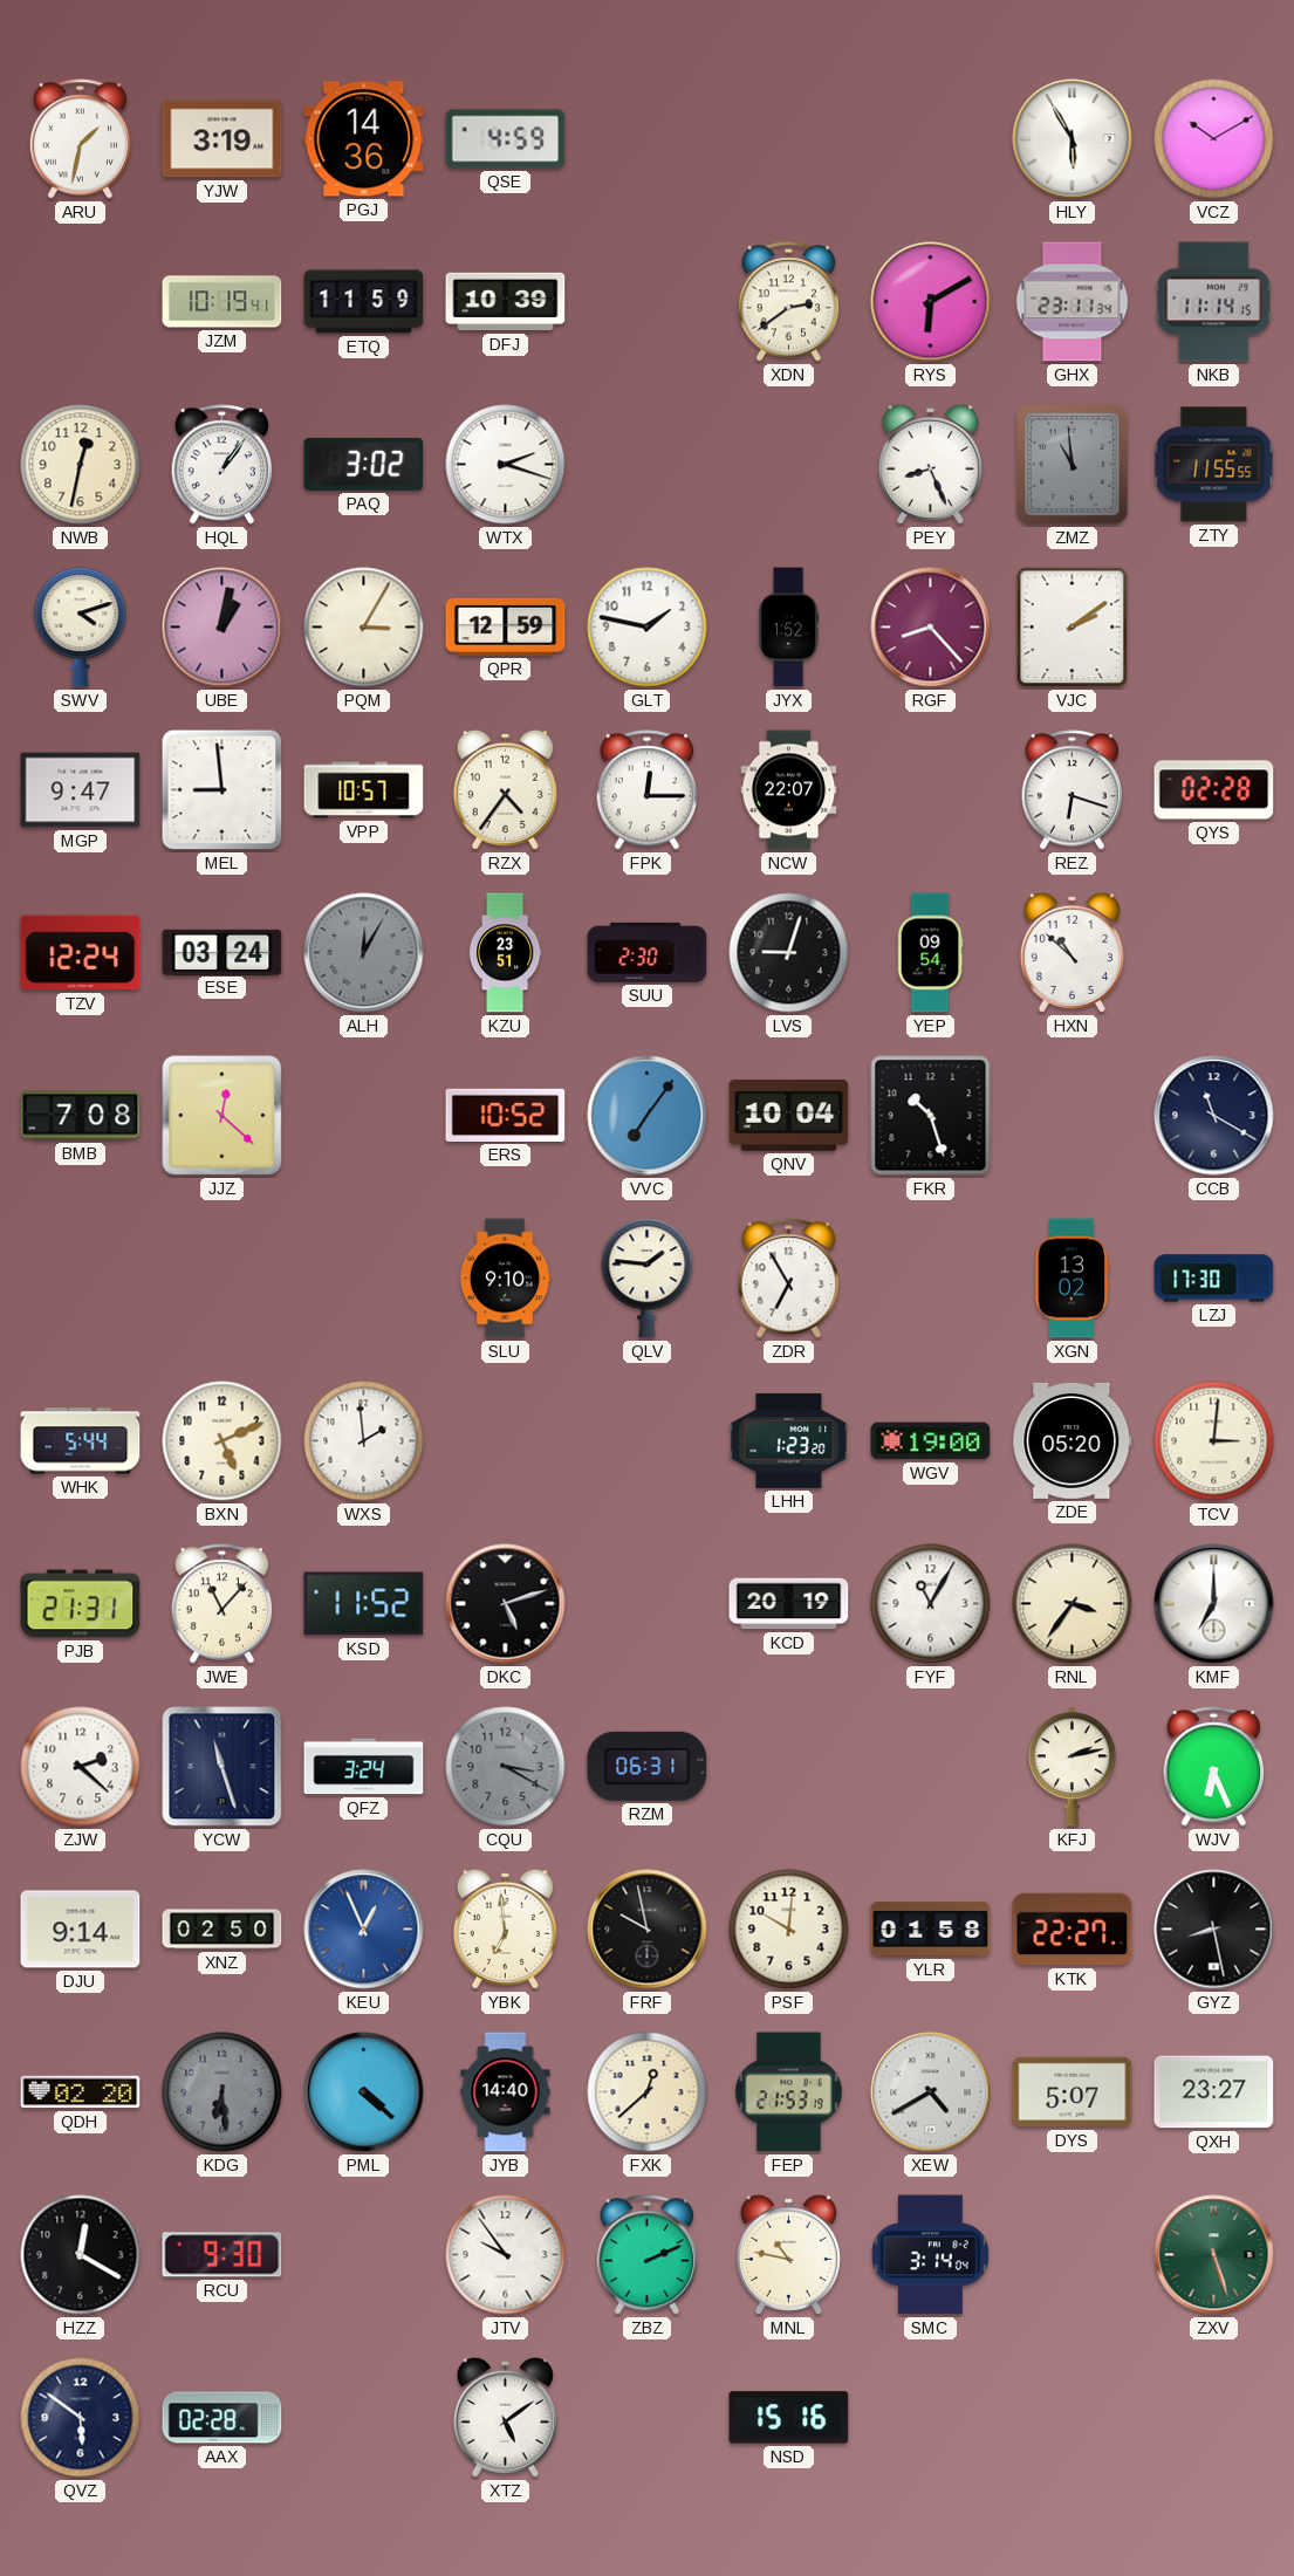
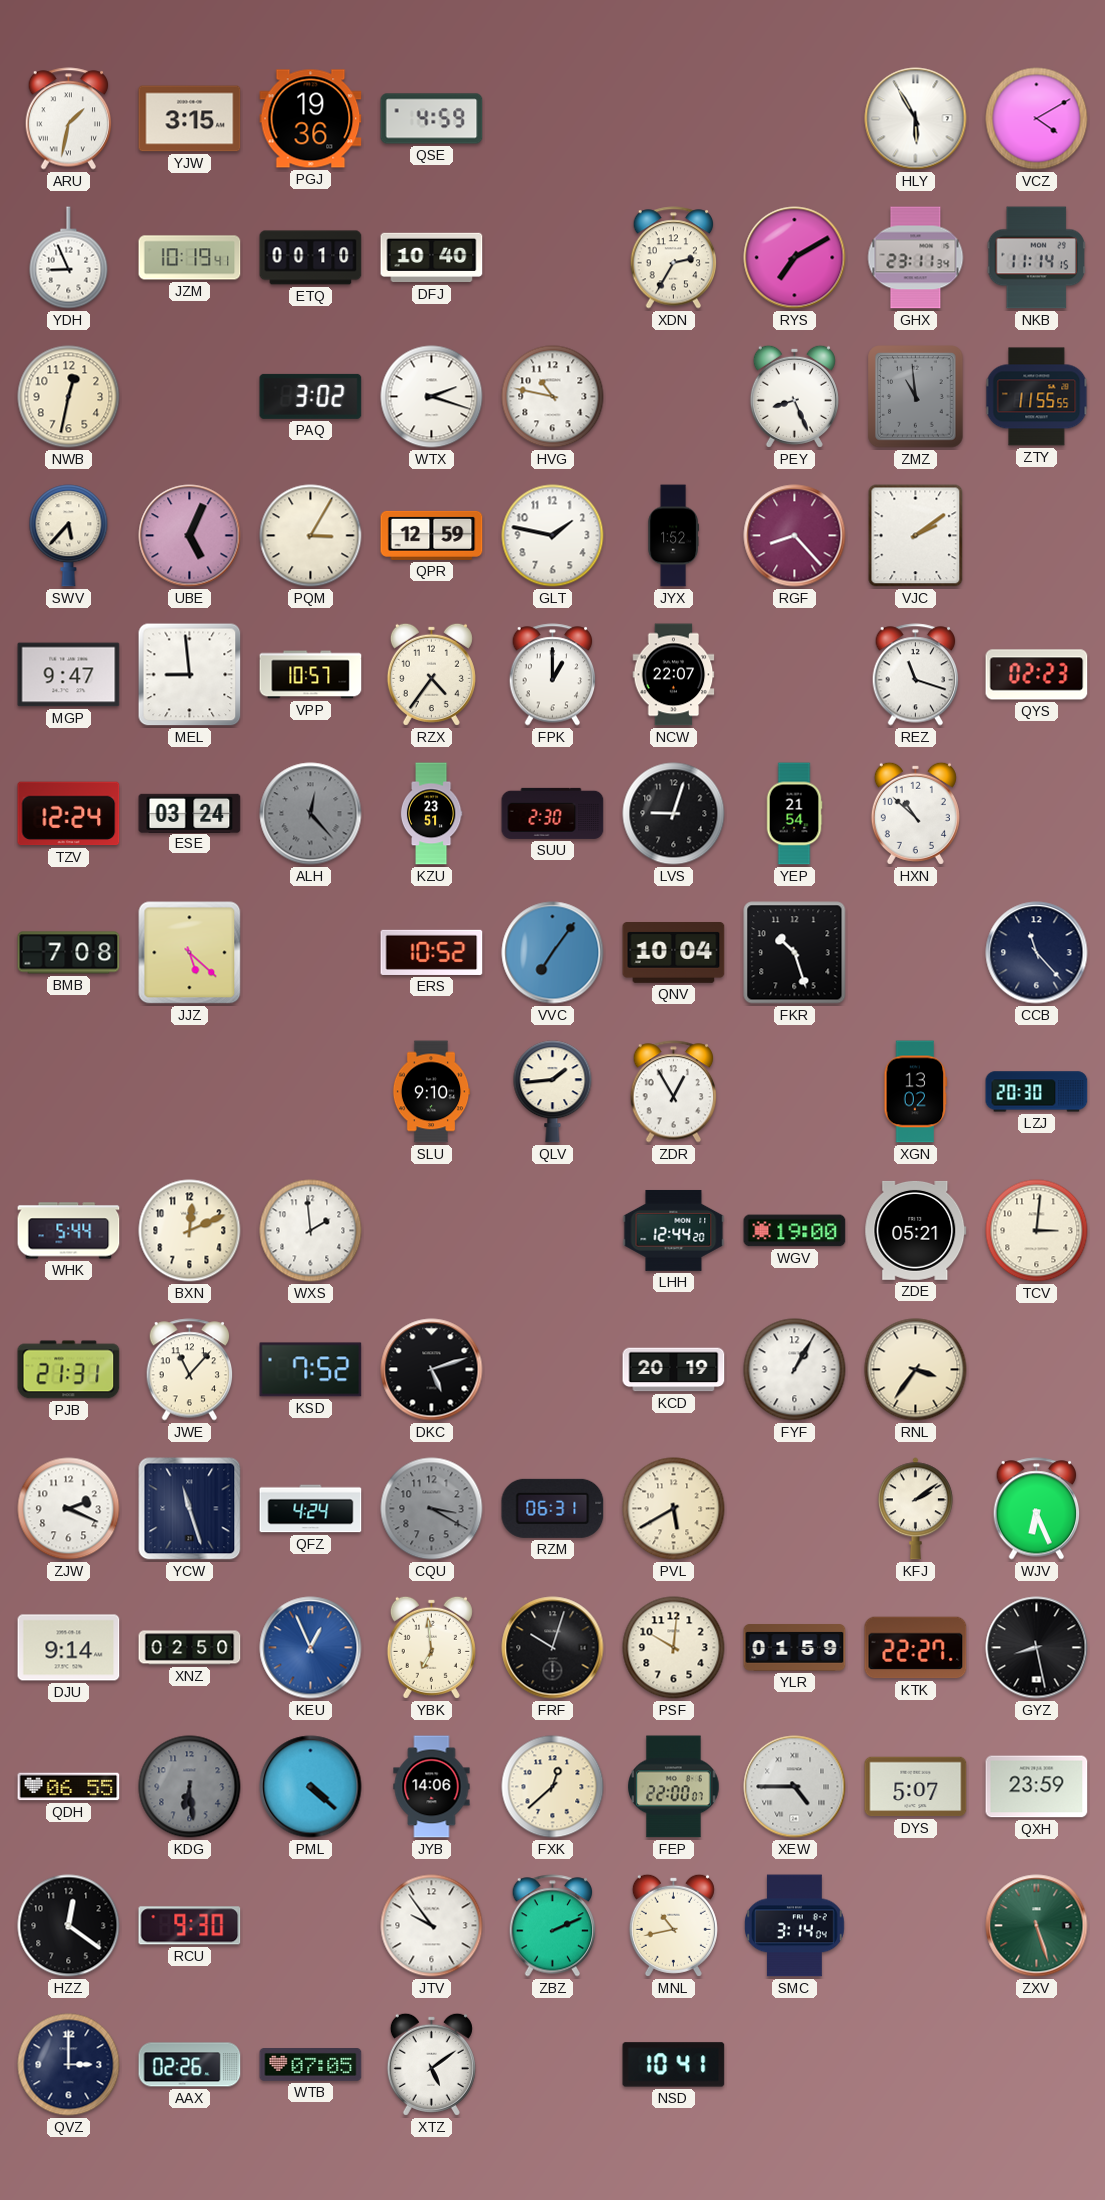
YJW: 3:19 -> 3:15 (190, 119)
PGJ: 14:36 -> 19:36 (311, 119)
VCZ: 10:10 -> 4:10 (1037, 119)
YDH: none -> 8:56 (69, 258)
ETQ: 11:59 -> 00:10 (311, 258)
DFJ: 10:39 -> 10:40 (432, 258)
XDN: 2:39 -> 2:35 (674, 258)
RYS: 6:10 -> 7:10 (795, 258)
HQL: 1:06 -> none (222, 465)
HVG: none -> 10:47 (553, 397)
SWV: 4:12 -> 5:37 (69, 536)
UBE: 1:02 -> 5:04 (190, 536)
FPK: 12:15 -> 1:00 (553, 675)
REZ: 6:18 -> 11:18 (916, 675)
QYS: 02:28 -> 02:23 (1037, 675)
ALH: 12:05 -> 12:23 (311, 814)
YEP: 09:54 -> 21:54 (794, 814)
JJZ: 12:22 -> 5:22 (190, 953)
CCB: 11:20 -> 11:23 (1037, 953)
QLV: 1:46 -> 1:44 (553, 1092)
ZDR: 6:55 -> 12:55 (674, 1092)
LZJ: 17:30 -> 20:30 (1037, 1092)
BXN: 5:11 -> 12:11 (190, 1231)
LHH: 1:23 -> 12:44 (674, 1230)
ZDE: 05:20 -> 05:21 (916, 1230)
KSD: 11:52 -> 7:52 (311, 1370)
FYF: 11:05 -> 1:05 (795, 1370)
KMF: 7:00 -> none (1214, 1604)
ZJW: 2:22 -> 2:19 (69, 1509)
QFZ: 3:24 -> 4:24 (311, 1509)
PVL: none -> 5:40 (674, 1509)
KFJ: 2:13 -> 2:09 (915, 1509)
FRF: 9:58 -> 10:03 (553, 1648)
YLR: 01:58 -> 01:59 (795, 1648)
QDH: 02:20 -> 06:55 (69, 1787)
JYB: 14:40 -> 14:06 (432, 1787)
FEP: 21:53 -> 22:00 (674, 1787)
XEW: 4:40 -> 4:45 (795, 1787)
QXH: 23:27 -> 23:59 (1037, 1787)
HZZ: 12:20 -> 12:21 (69, 1926)
MNL: 10:47 -> 10:43 (673, 1925)
QVZ: 5:51 -> 3:00 (69, 2065)
AAX: 02:28 -> 02:26 (190, 2065)
WTB: none -> 07:05 (311, 2065)
NSD: 15:16 -> 10:41 (674, 2065)
